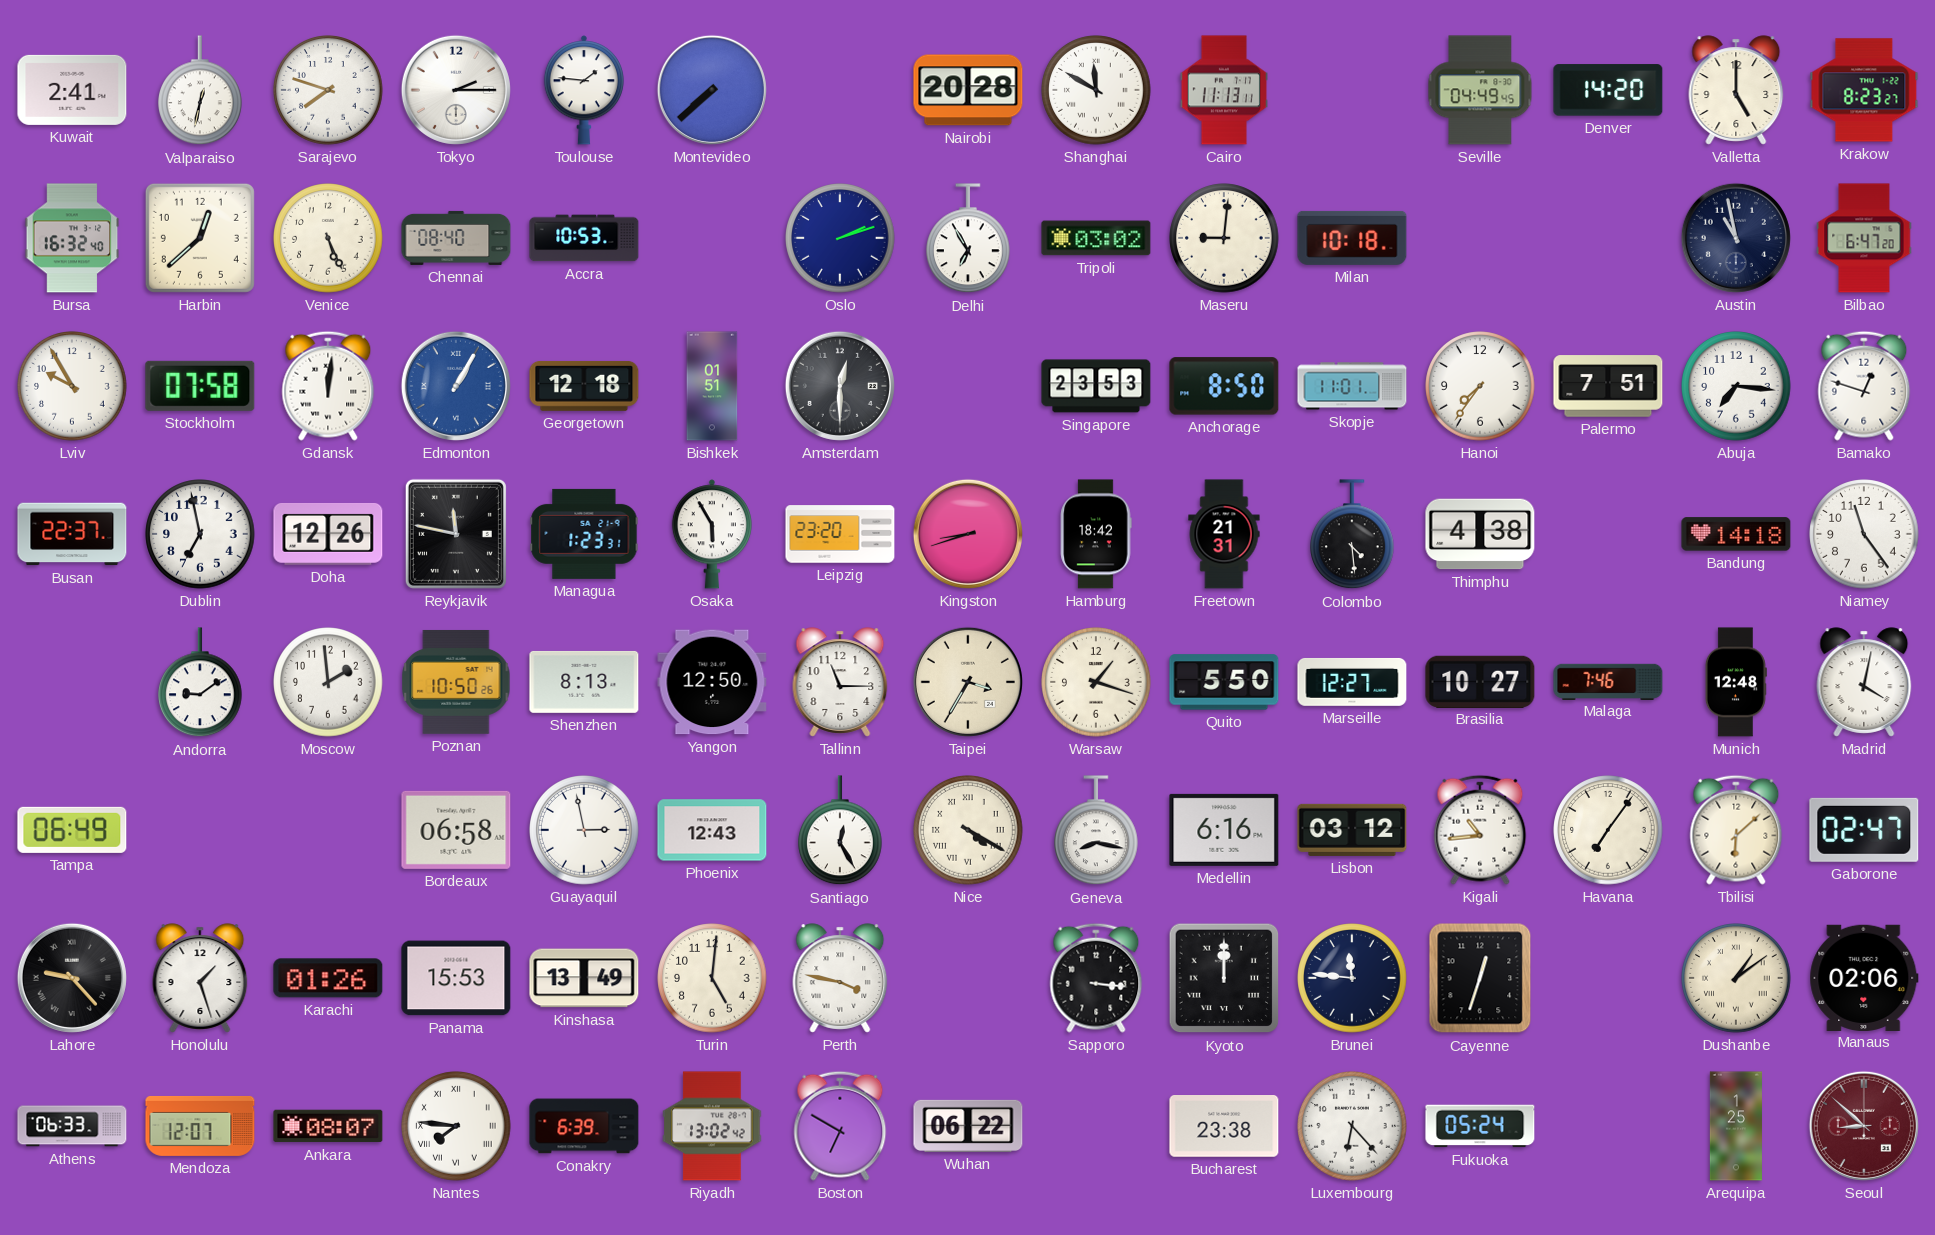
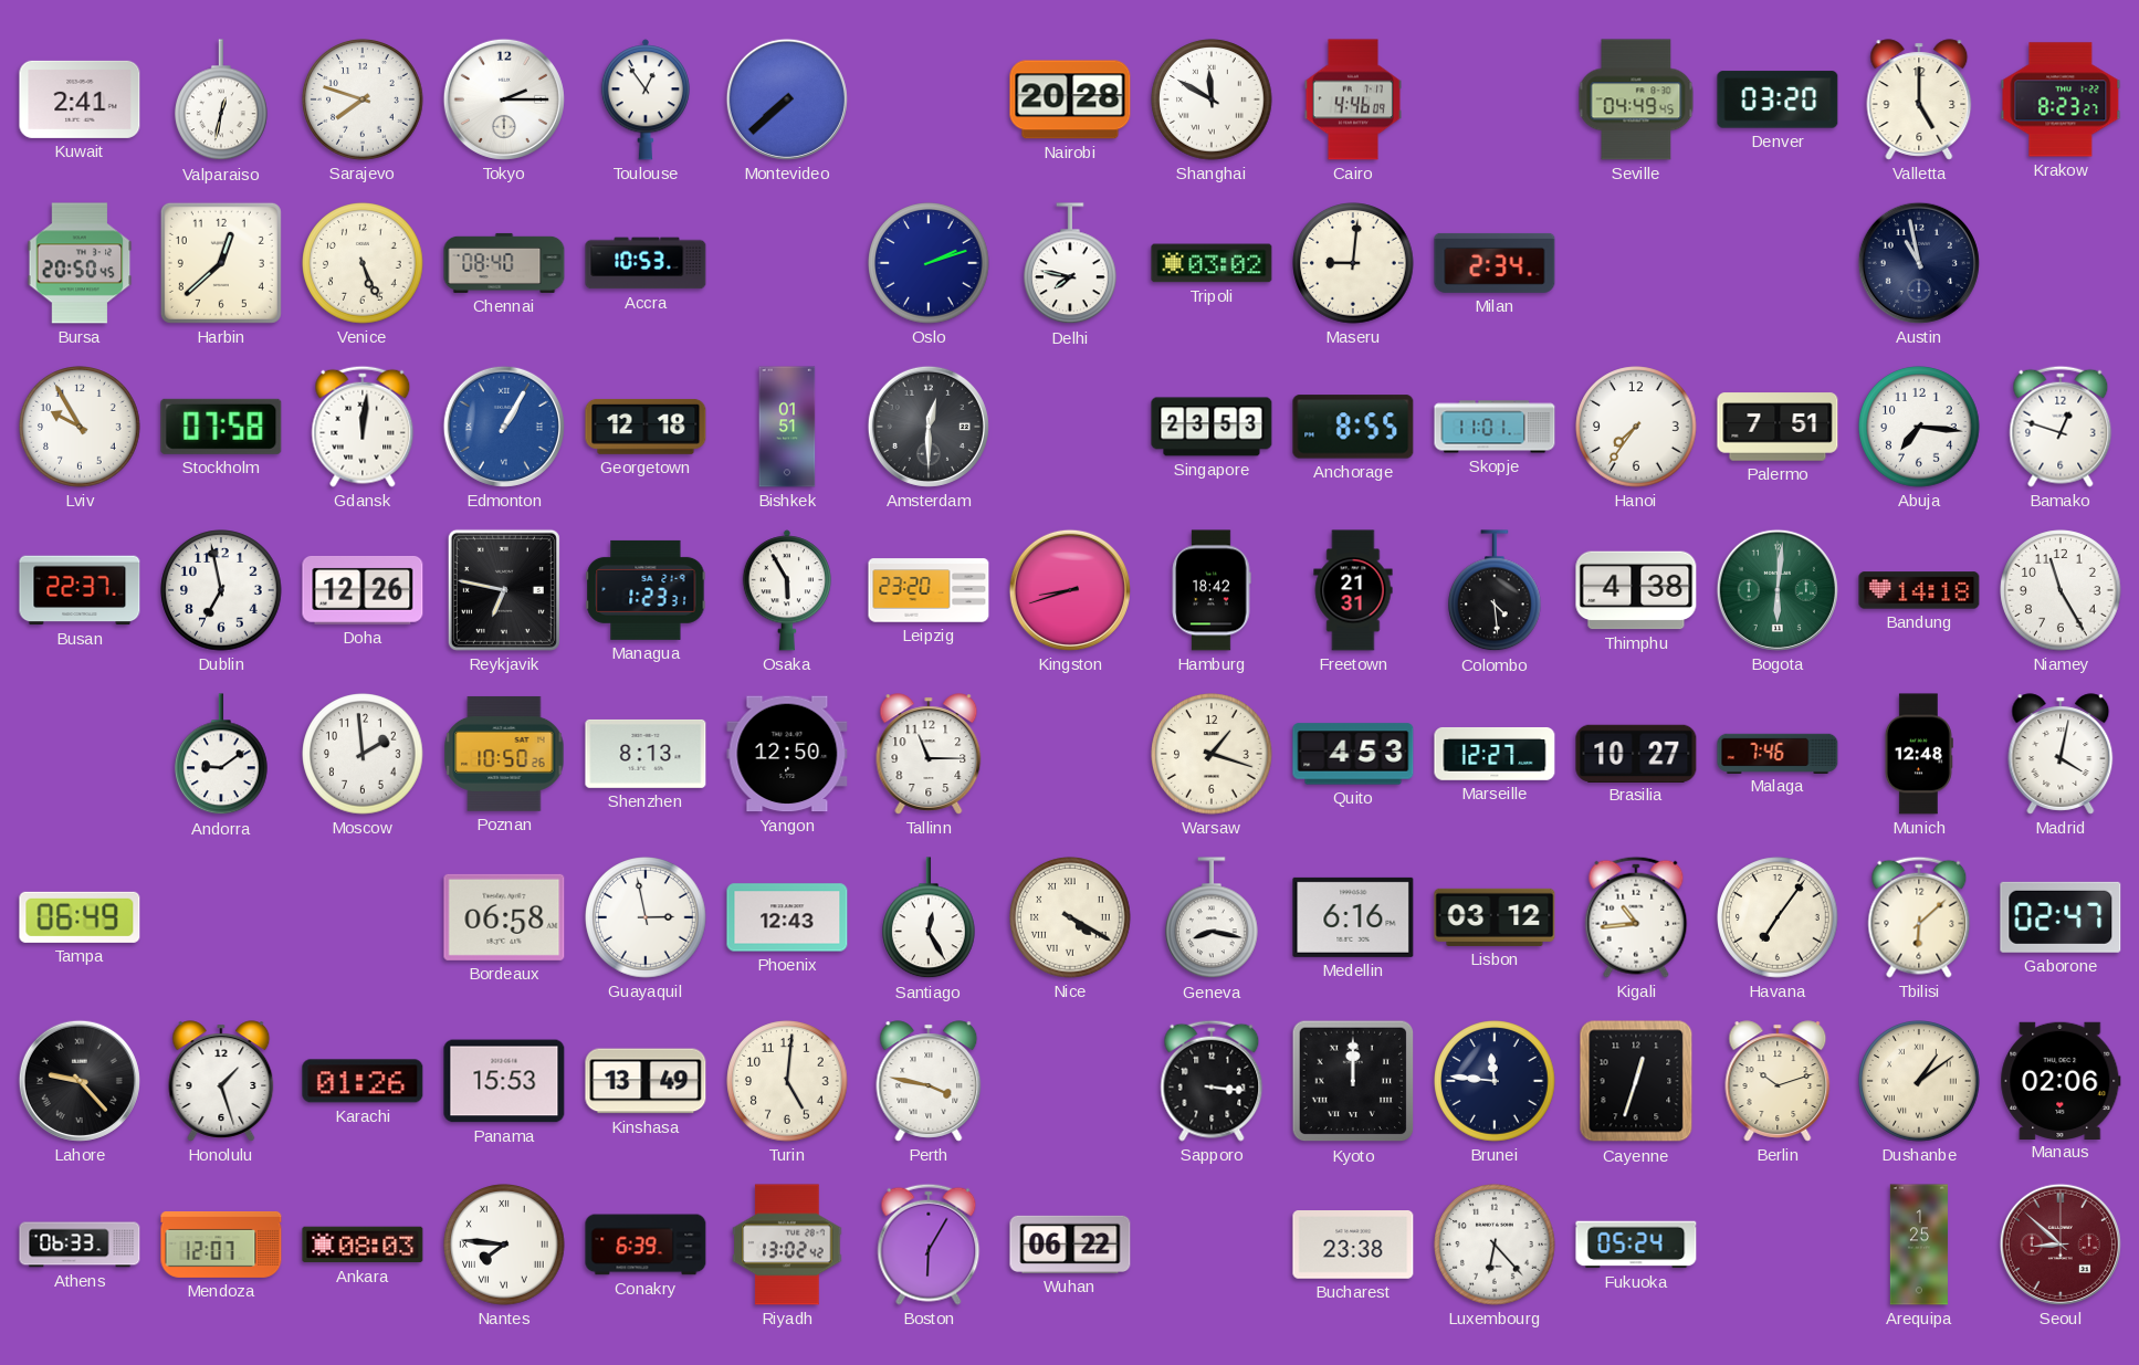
Toulouse: 1:46 -> 12:54 (646, 99)
Cairo: 11:13 -> 4:46 (1353, 99)
Denver: 14:20 -> 03:20 (1778, 99)
Bursa: 16:32 -> 20:50 (80, 263)
Delhi: 6:55 -> 7:47 (1071, 264)
Milan: 10:18 -> 2:34 (1495, 263)
Bilbao: 6:47 -> none (1864, 238)
Anchorage: 8:50 -> 8:55 (1353, 427)
Reykjavik: 11:47 -> 6:47 (504, 590)
Bogota: none -> 6:01 (1778, 590)
Niamey: 11:24 -> 11:25 (2061, 590)
Taipei: 3:35 -> none (968, 682)
Quito: 5:50 -> 4:53 (1353, 754)
Berlin: none -> 10:12 (1778, 1081)
Ankara: 08:07 -> 08:03 (363, 1245)
Boston: 6:50 -> 6:05 (929, 1245)
